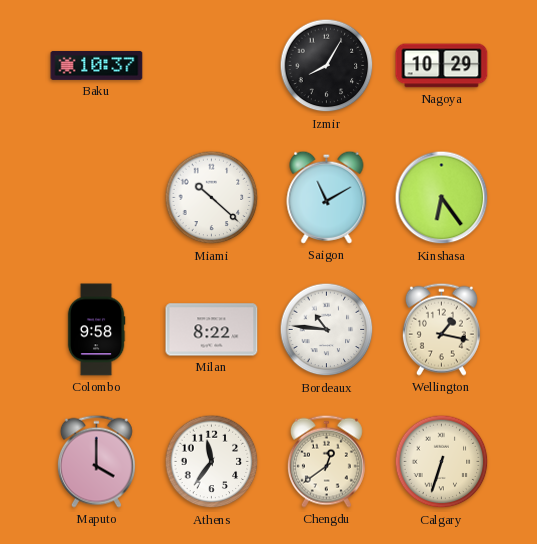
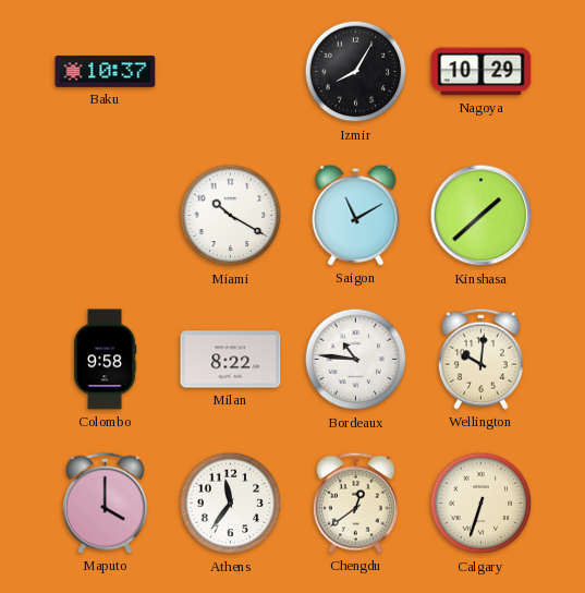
Miami: 10:22 -> 10:20 (231, 216)
Kinshasa: 6:24 -> 1:38 (482, 216)
Wellington: 1:17 -> 10:01 (480, 359)
